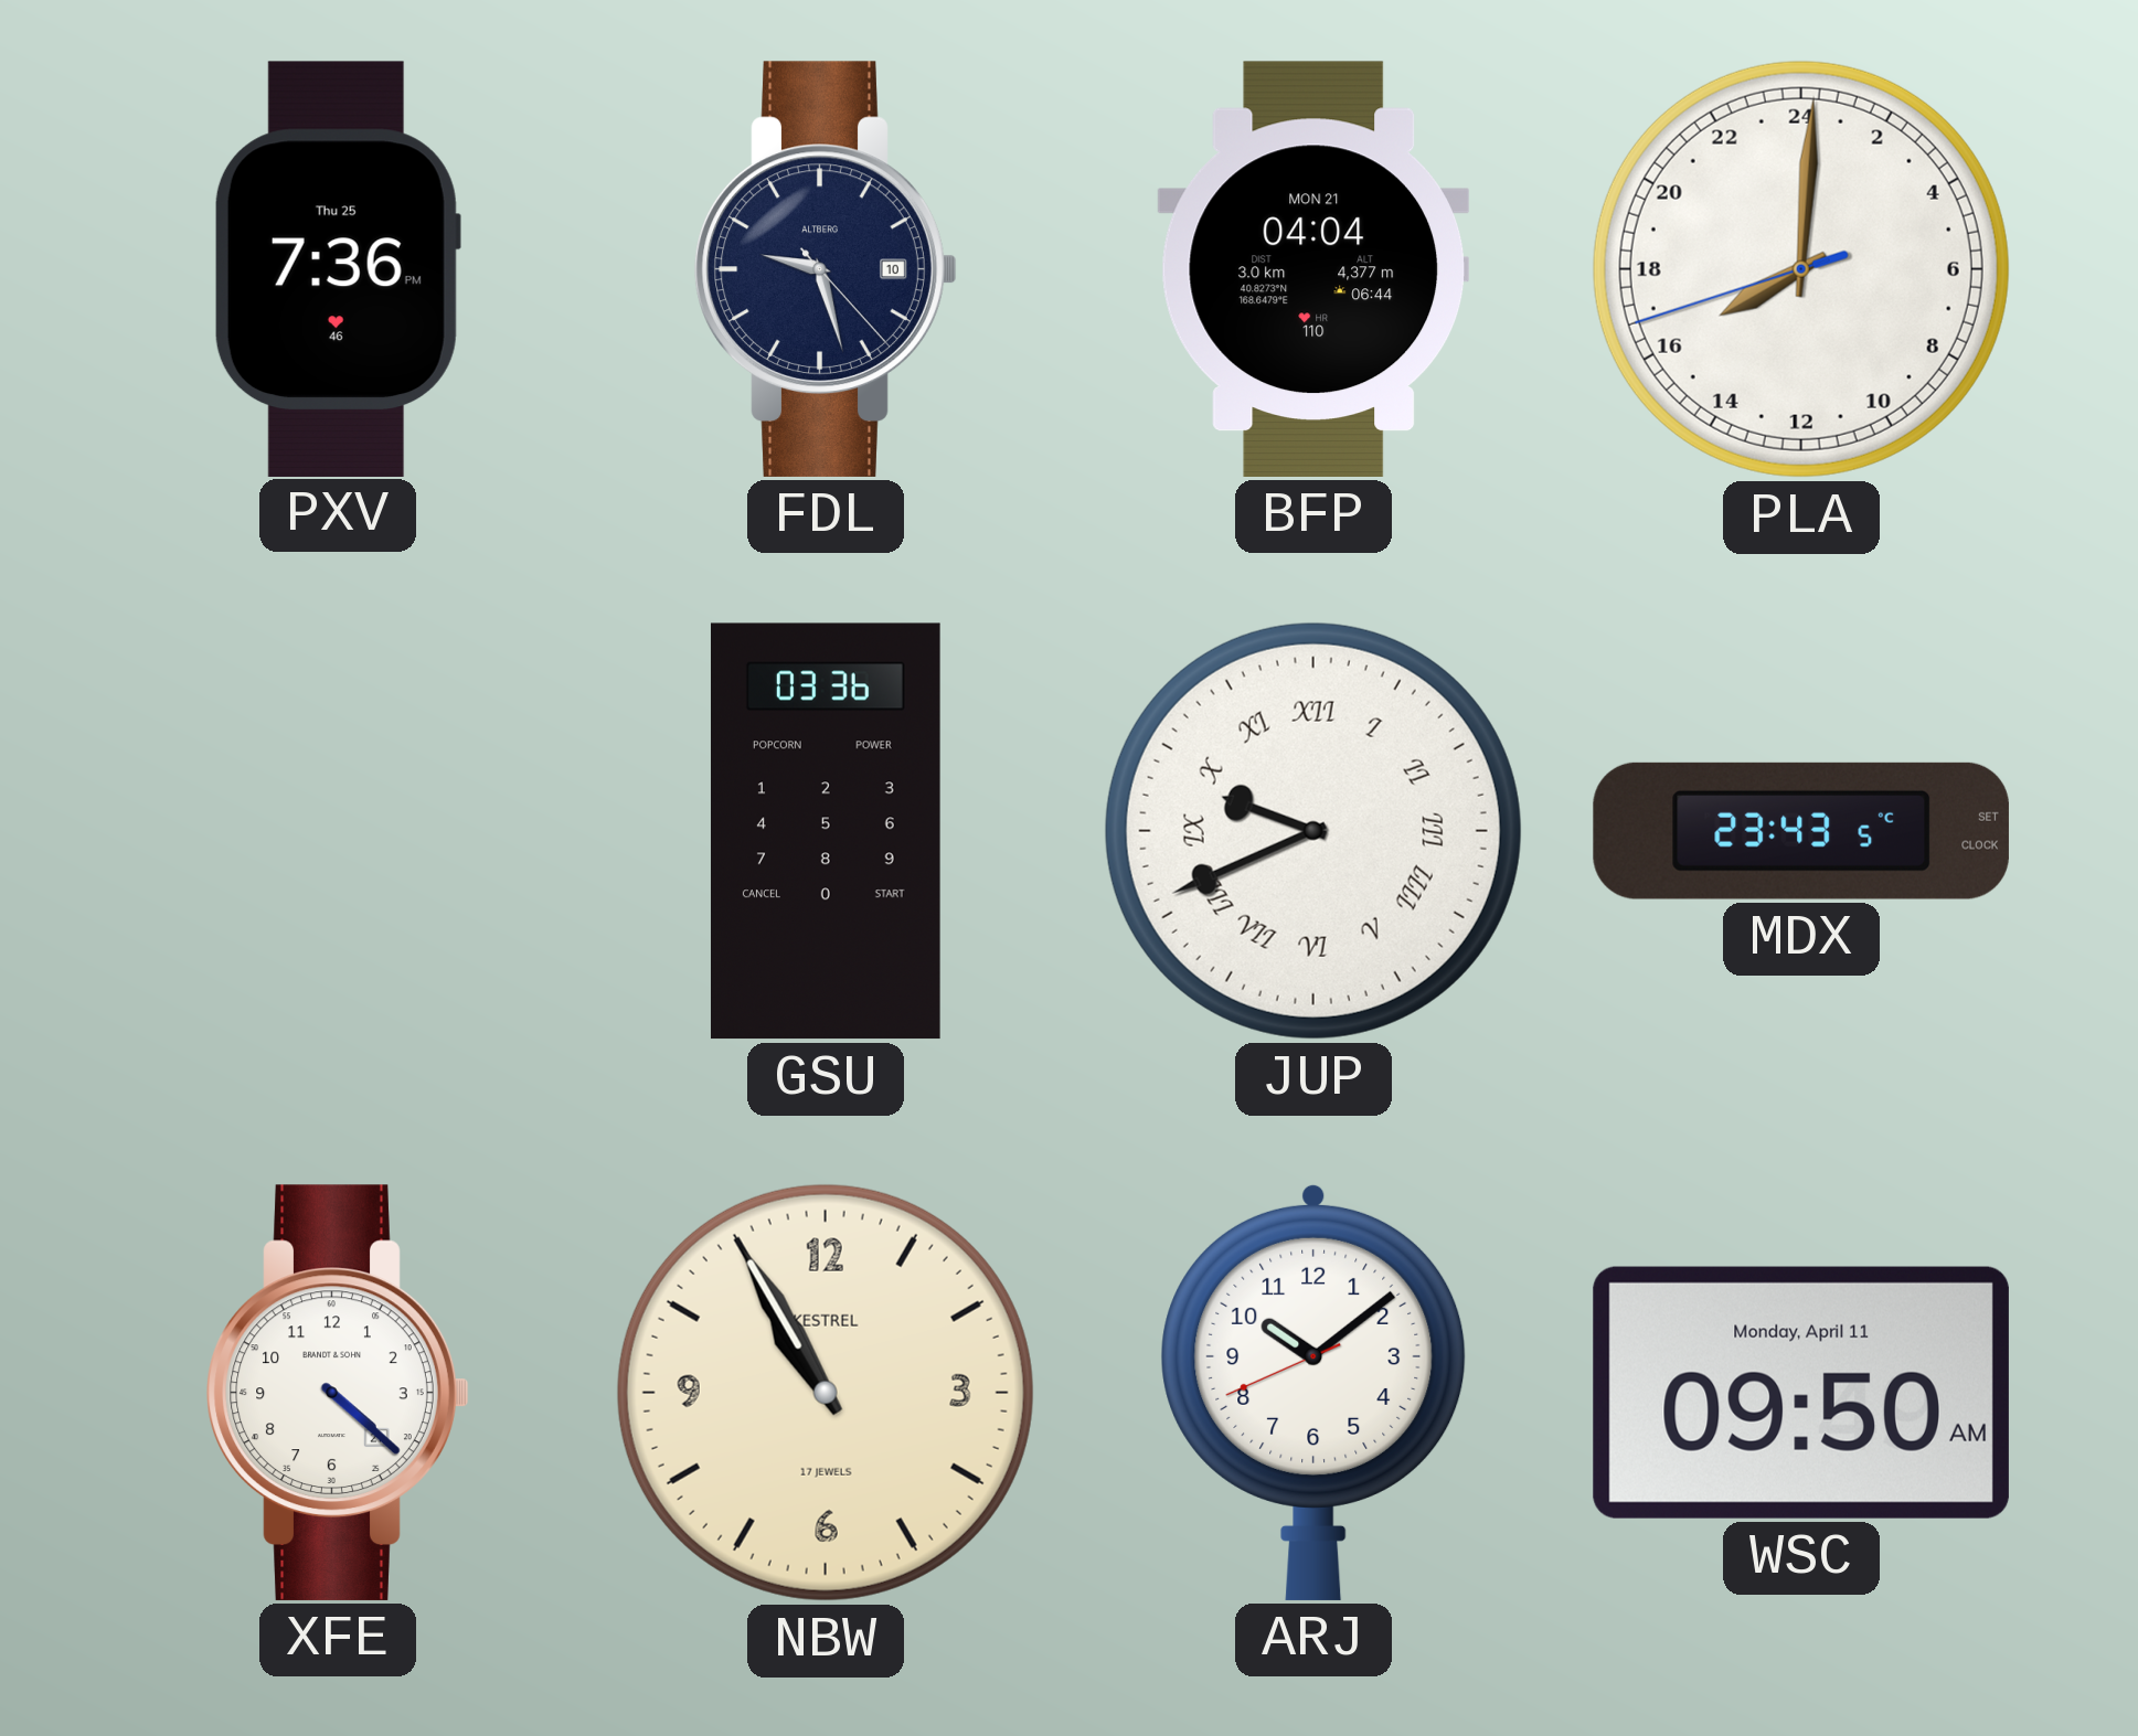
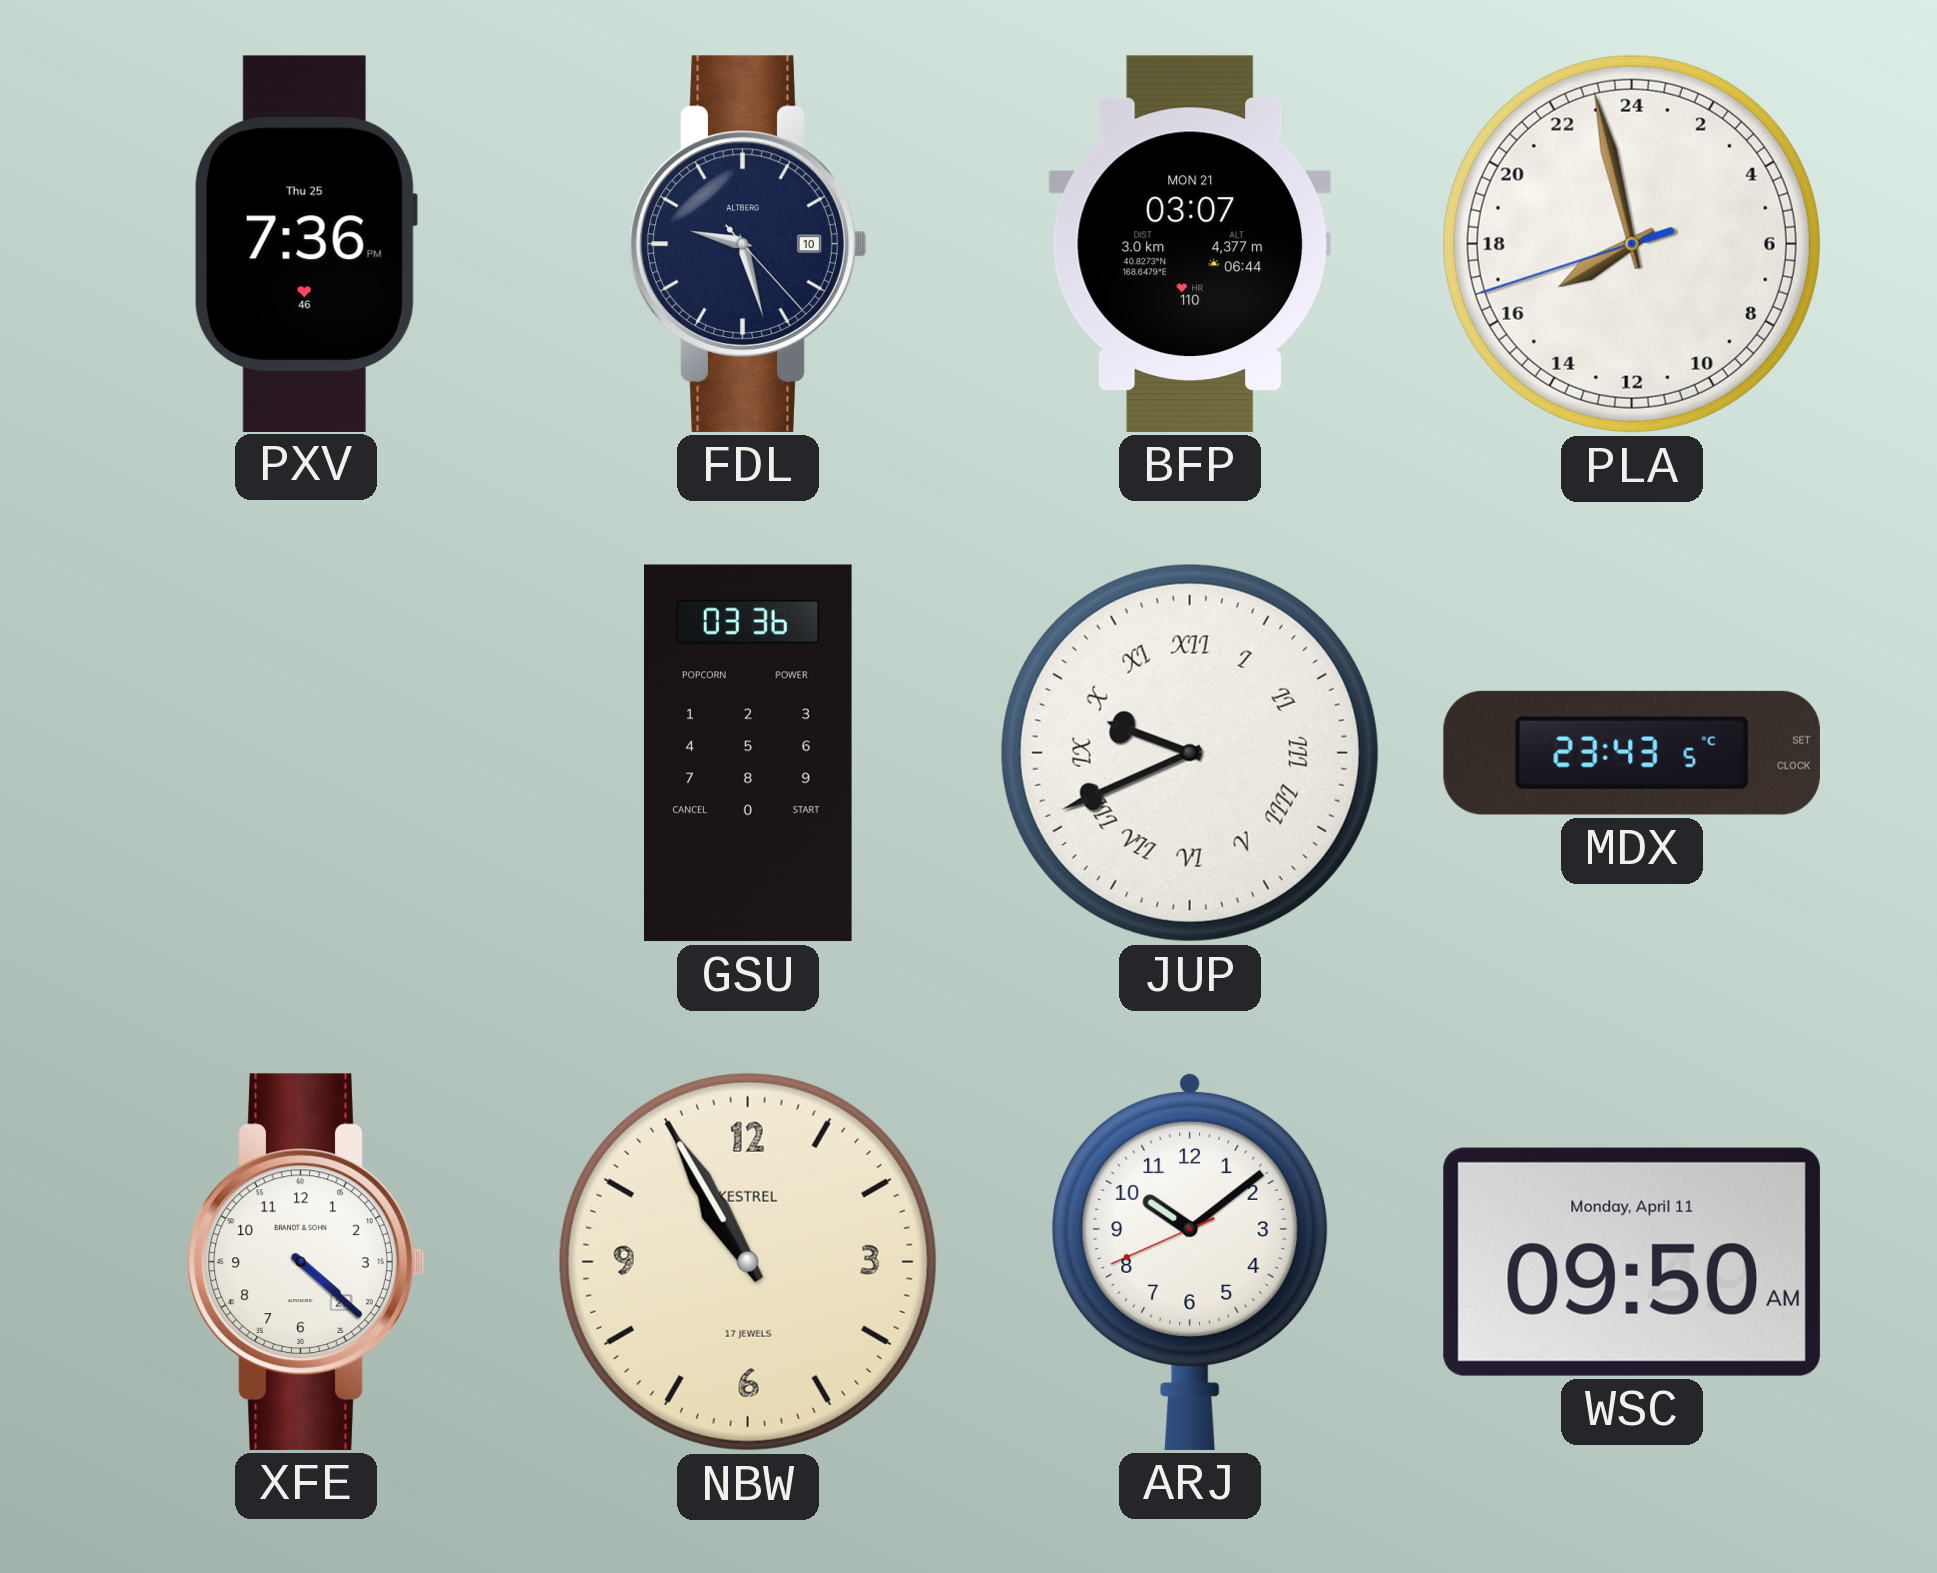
BFP: 04:04 -> 03:07 (1189, 244)
PLA: 16:00 -> 15:57 (1632, 244)
